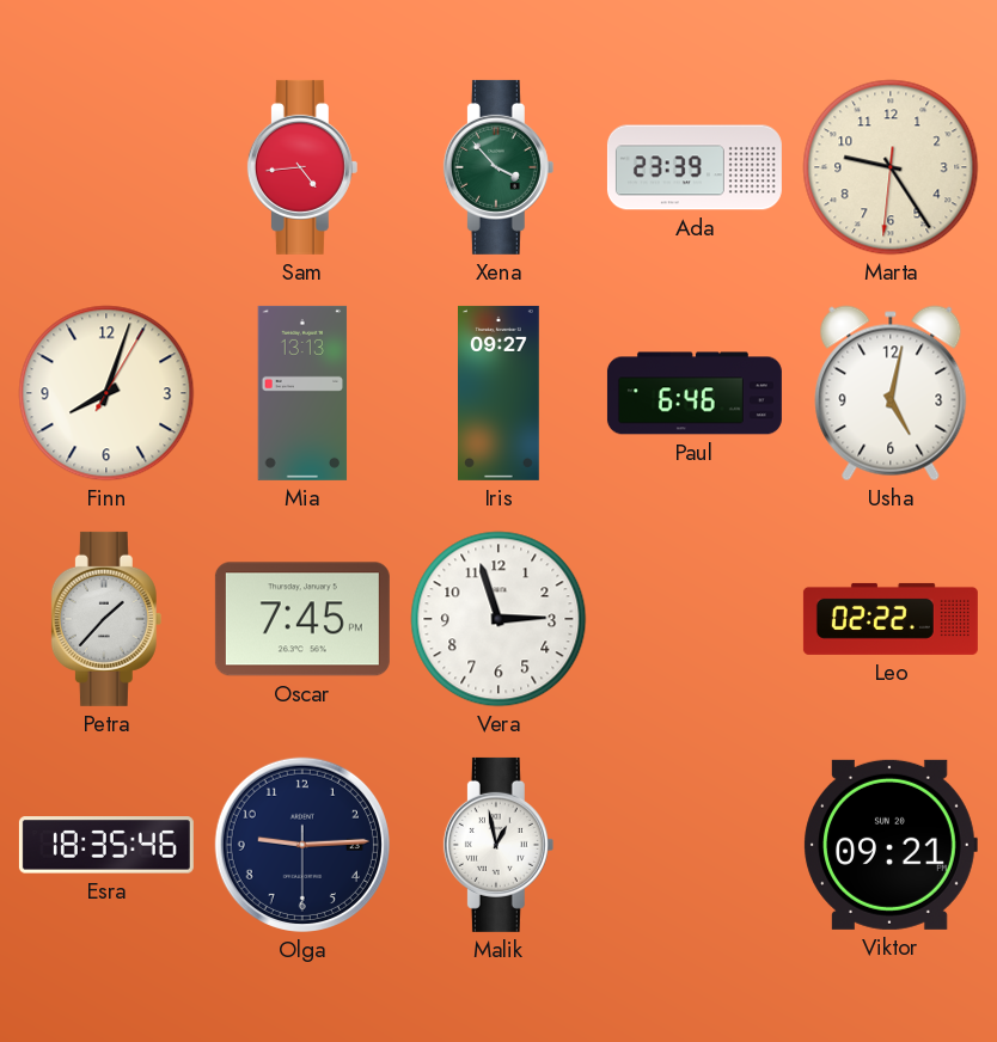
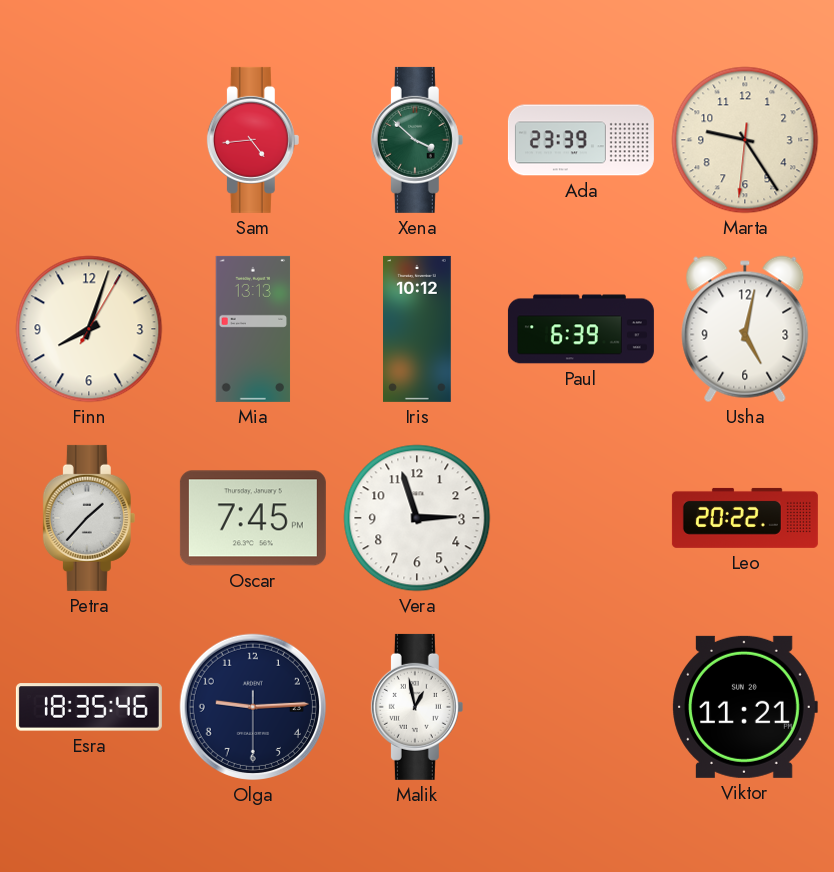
Xena: 3:53 -> 3:52 (417, 140)
Iris: 09:27 -> 10:12 (418, 329)
Paul: 6:46 -> 6:39 (581, 329)
Leo: 02:22 -> 20:22 (745, 518)
Viktor: 09:21 -> 11:21 (745, 707)
